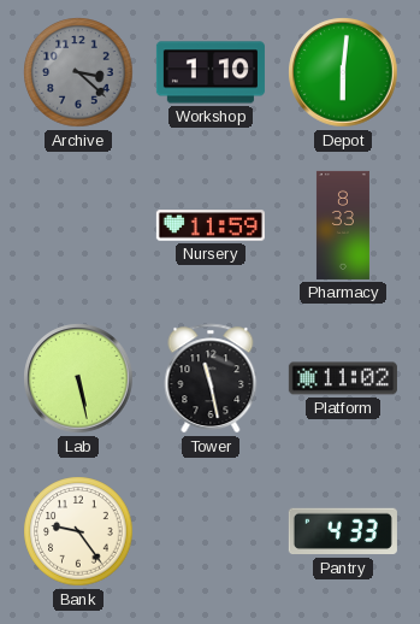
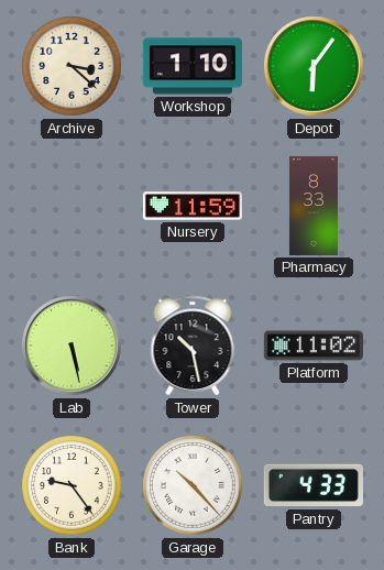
Archive dial: grey -> cream (72, 66)
Depot: 6:01 -> 6:06 (314, 66)
Tower: 11:28 -> 10:28 (193, 346)
Garage: none -> 10:23 (193, 485)
